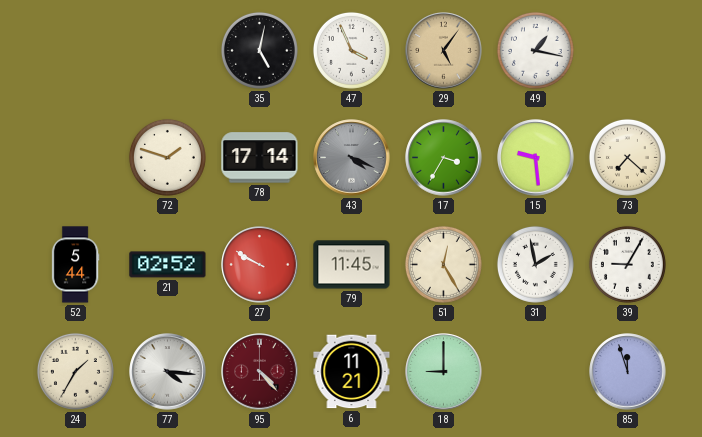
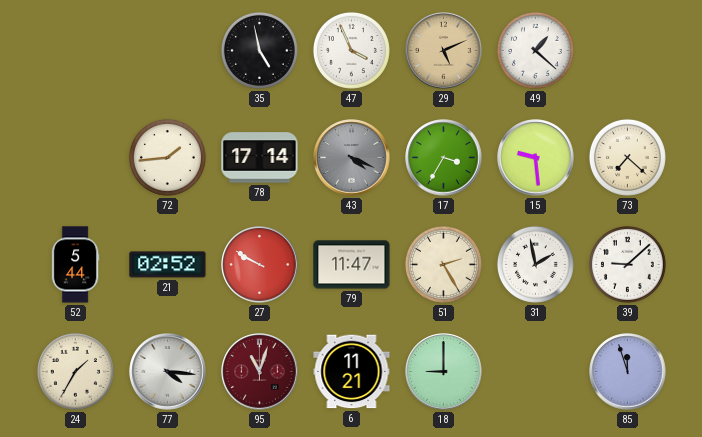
35: 5:02 -> 4:58 (259, 50)
29: 5:06 -> 5:11 (444, 51)
49: 1:17 -> 1:22 (535, 50)
72: 1:48 -> 1:44 (167, 157)
79: 11:45 -> 11:47 (352, 265)
51: 12:25 -> 2:25 (443, 264)
39: 9:05 -> 9:08 (627, 264)
95: 4:23 -> 11:03 (260, 372)
